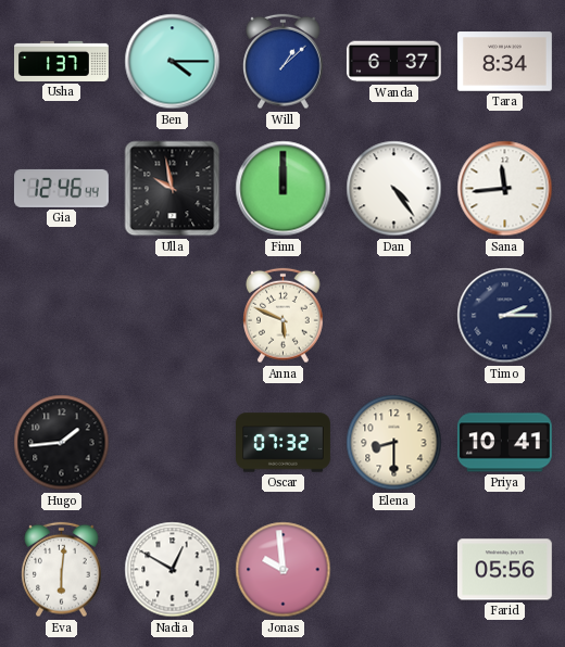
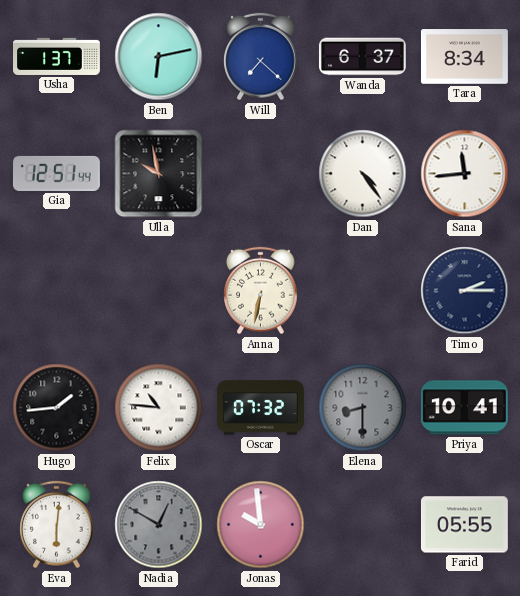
Ben: 4:15 -> 6:13 (159, 57)
Will: 1:08 -> 7:22 (261, 57)
Gia: 12:46 -> 12:51 (56, 173)
Finn: 12:00 -> none (284, 189)
Anna: 5:49 -> 6:32 (261, 291)
Felix: none -> 10:46 (159, 408)
Elena dial: cream -> grey (363, 408)
Nadia dial: white -> grey (159, 525)
Farid: 05:56 -> 05:55 (464, 525)
